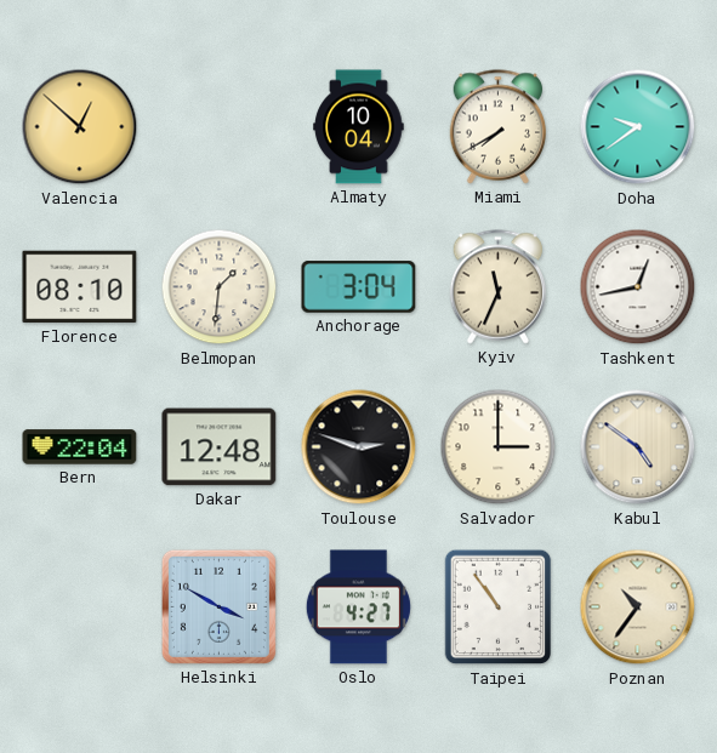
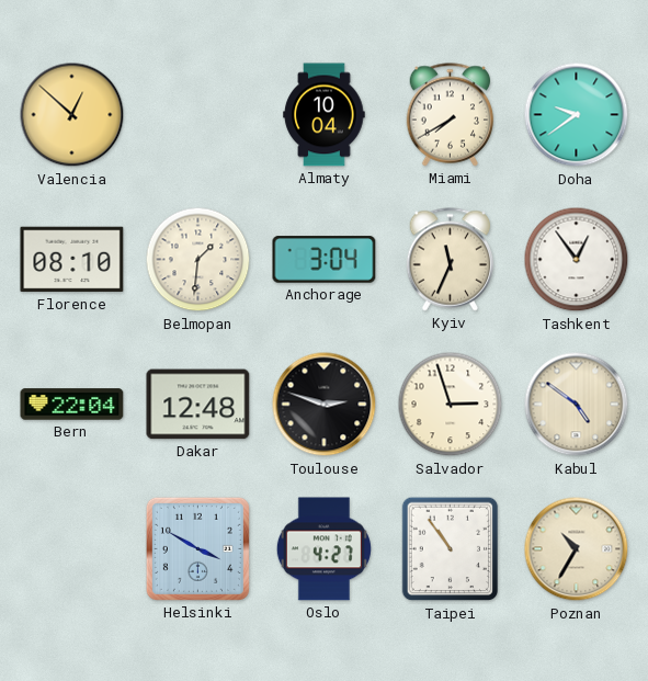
Tashkent: 12:43 -> 12:54 (577, 260)
Salvador: 3:00 -> 2:57 (451, 405)
Poznan: 10:36 -> 10:35 (577, 549)
